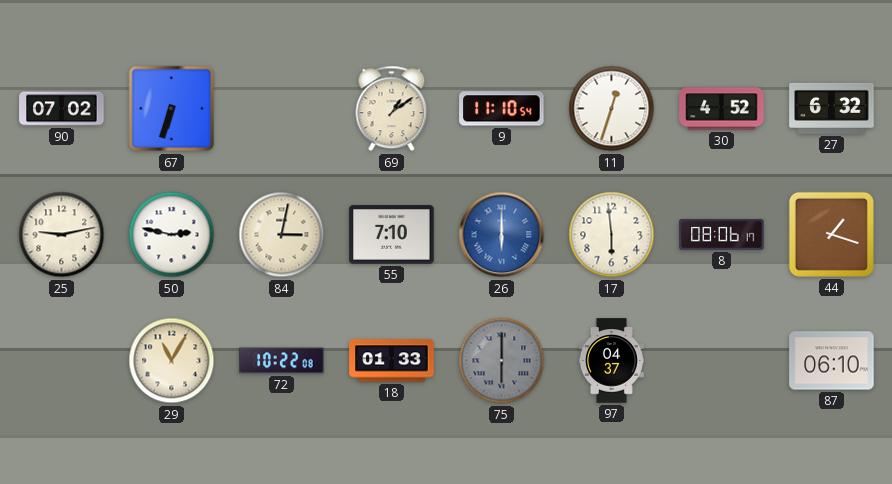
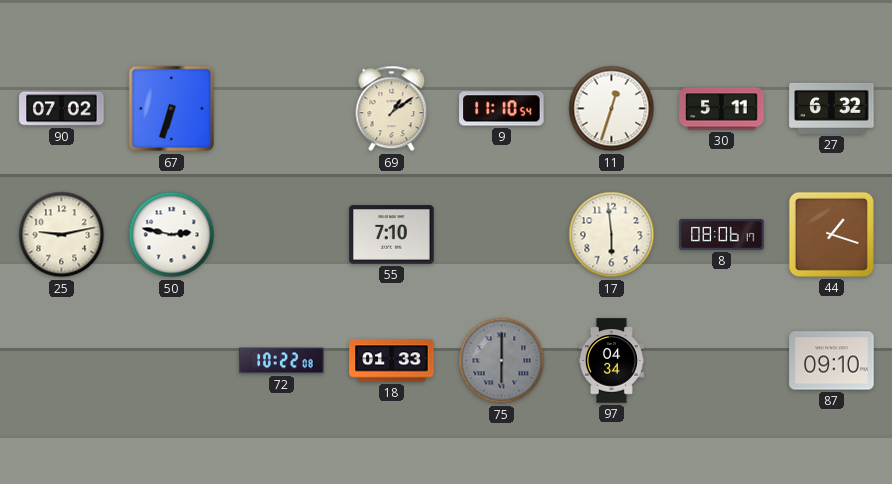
30: 4:52 -> 5:11 (722, 109)
84: 3:02 -> none (282, 235)
26: 6:00 -> none (502, 235)
29: 11:05 -> none (172, 361)
97: 04:37 -> 04:34 (611, 361)
87: 06:10 -> 09:10 (832, 361)
